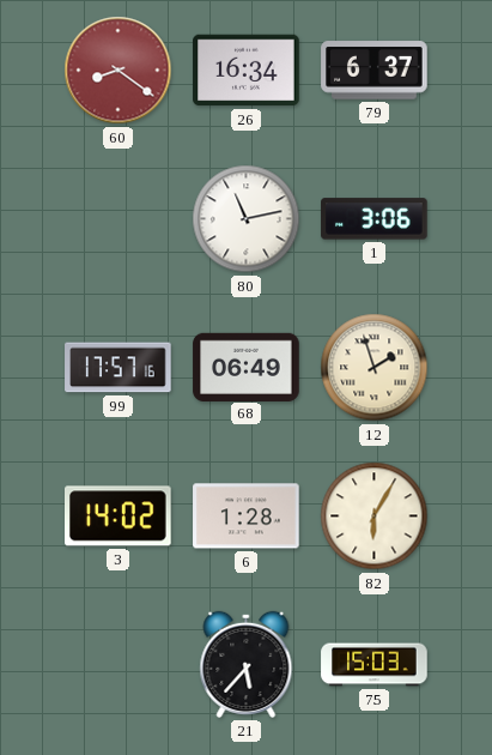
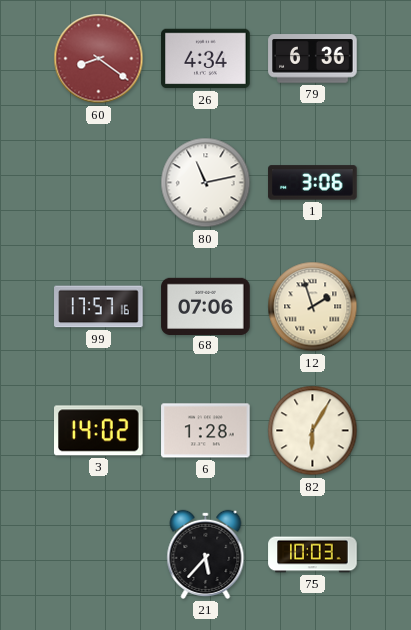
26: 16:34 -> 4:34 (206, 59)
79: 6:37 -> 6:36 (313, 59)
68: 06:49 -> 07:06 (206, 306)
75: 15:03 -> 10:03 (313, 555)
